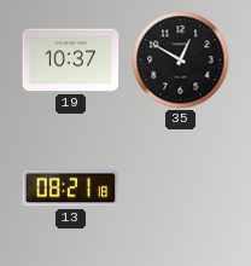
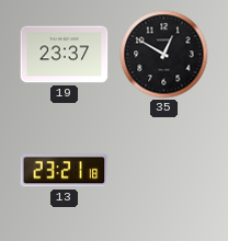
19: 10:37 -> 23:37 (65, 55)
13: 08:21 -> 23:21 (65, 171)
